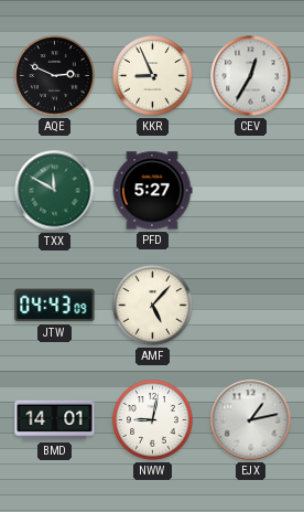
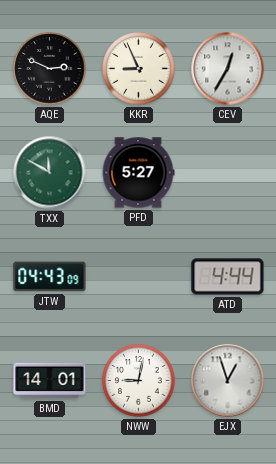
AMF: 5:07 -> none (153, 306)
ATD: none -> 4:44 (228, 277)
EJX: 1:13 -> 12:57 (228, 381)
